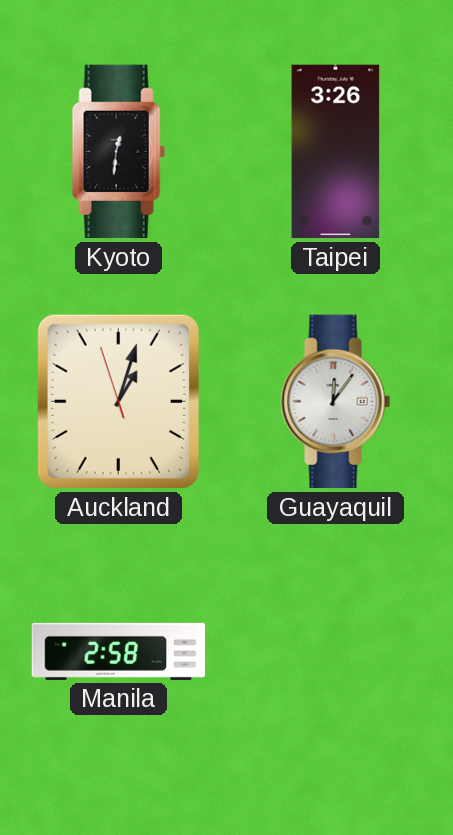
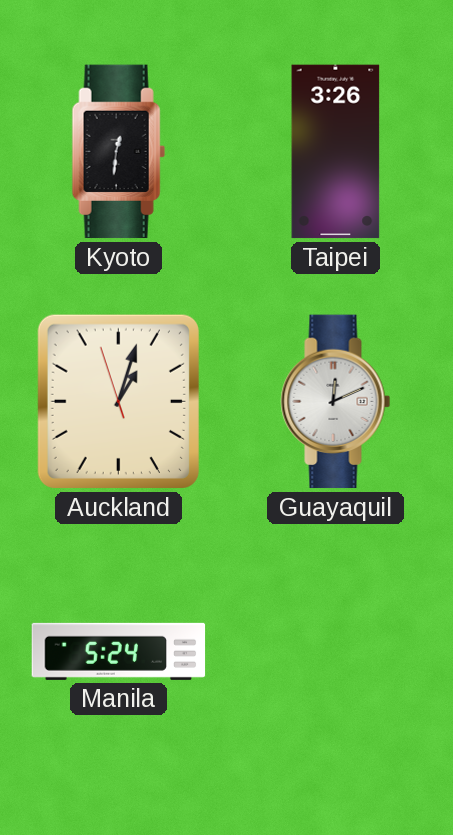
Guayaquil: 12:06 -> 12:11 (336, 402)
Manila: 2:58 -> 5:24 (119, 651)
